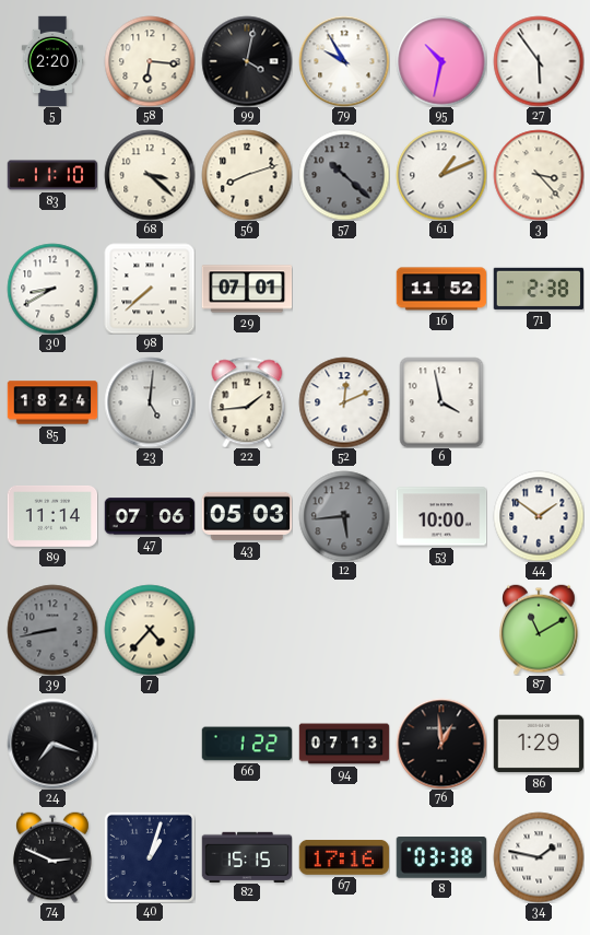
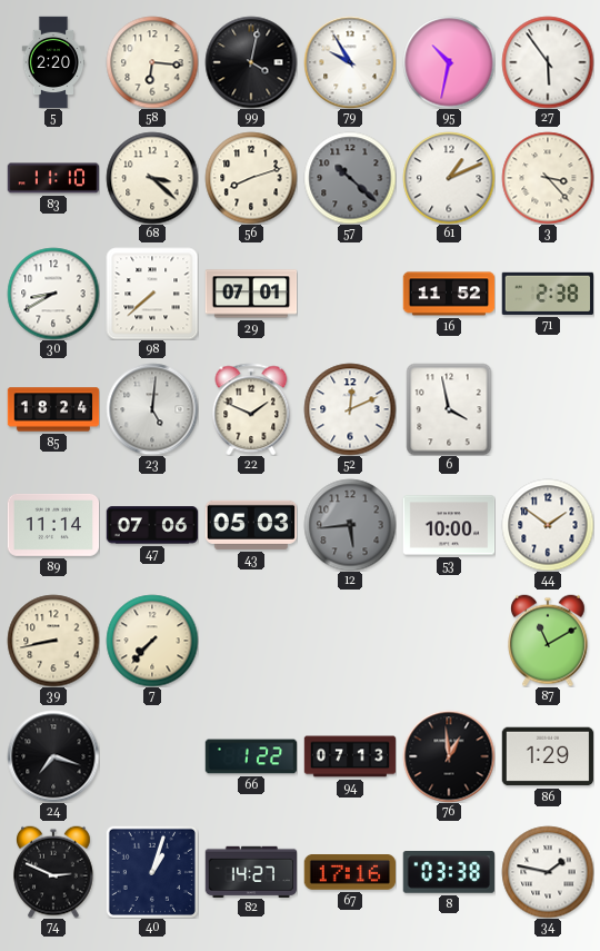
22: 1:44 -> 1:49 (251, 409)
39 dial: grey -> cream (53, 641)
7: 4:37 -> 7:37 (152, 641)
82: 15:15 -> 14:27 (251, 871)
